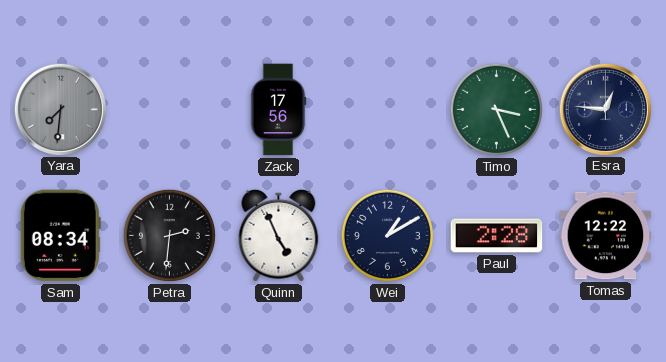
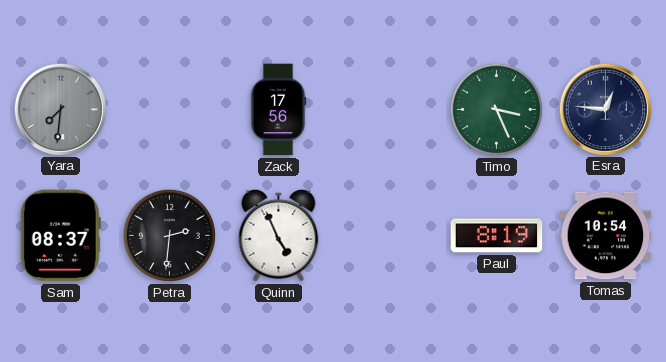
Sam: 08:34 -> 08:37 (60, 236)
Wei: 1:10 -> none (387, 235)
Paul: 2:28 -> 8:19 (497, 236)
Tomas: 12:22 -> 10:54 (606, 236)
